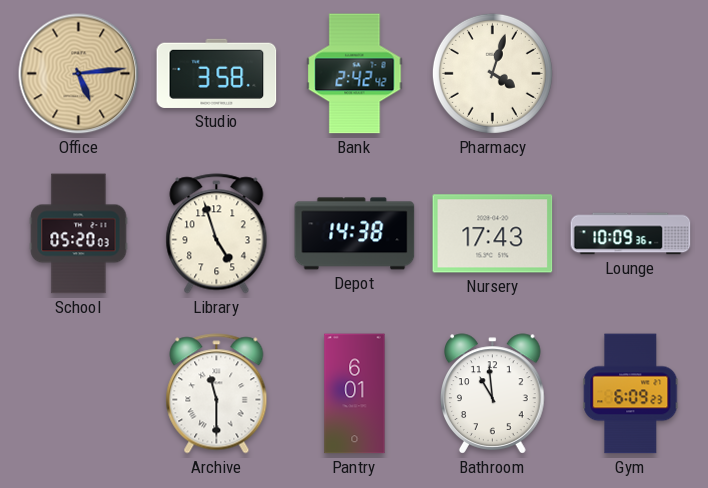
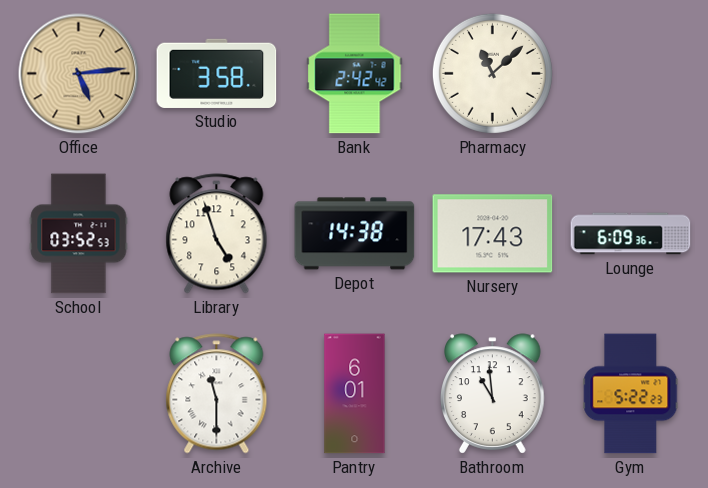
Pharmacy: 4:03 -> 11:08 (492, 73)
School: 05:20 -> 03:52 (79, 234)
Lounge: 10:09 -> 6:09 (631, 234)
Gym: 6:09 -> 5:22 (631, 394)
